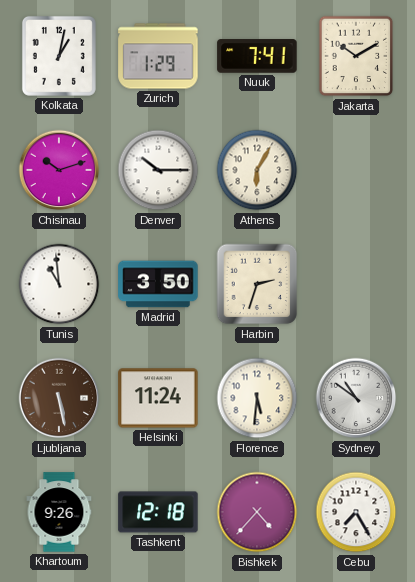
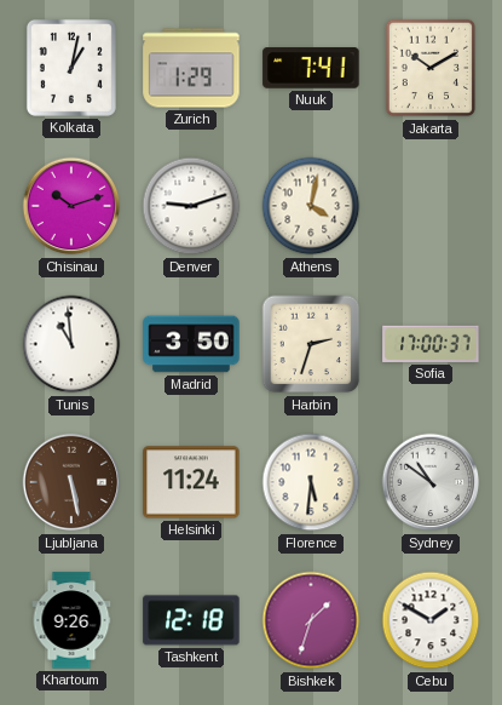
Denver: 10:15 -> 9:12 (191, 206)
Athens: 6:05 -> 4:02 (311, 206)
Sofia: none -> 17:00 (431, 344)
Bishkek: 4:37 -> 1:33 (311, 620)
Cebu: 7:25 -> 1:50 (431, 620)
